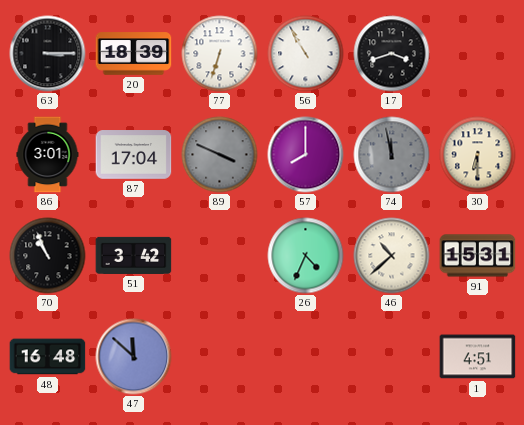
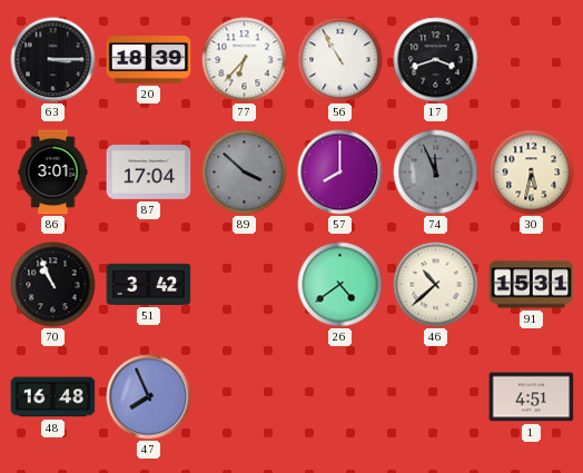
77: 6:33 -> 6:37 (245, 60)
89: 3:49 -> 3:52 (245, 173)
74: 11:58 -> 11:56 (436, 173)
30: 6:30 -> 5:32 (532, 173)
26: 4:34 -> 4:39 (340, 285)
47: 11:52 -> 7:56 (149, 397)
